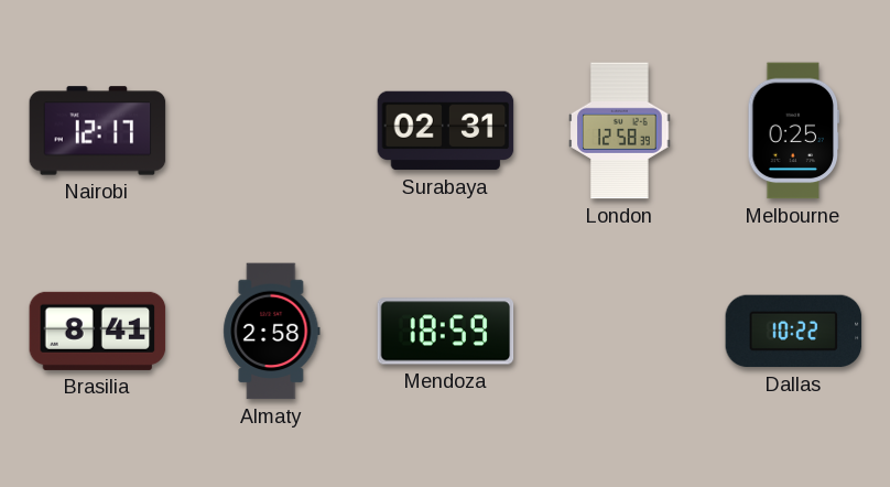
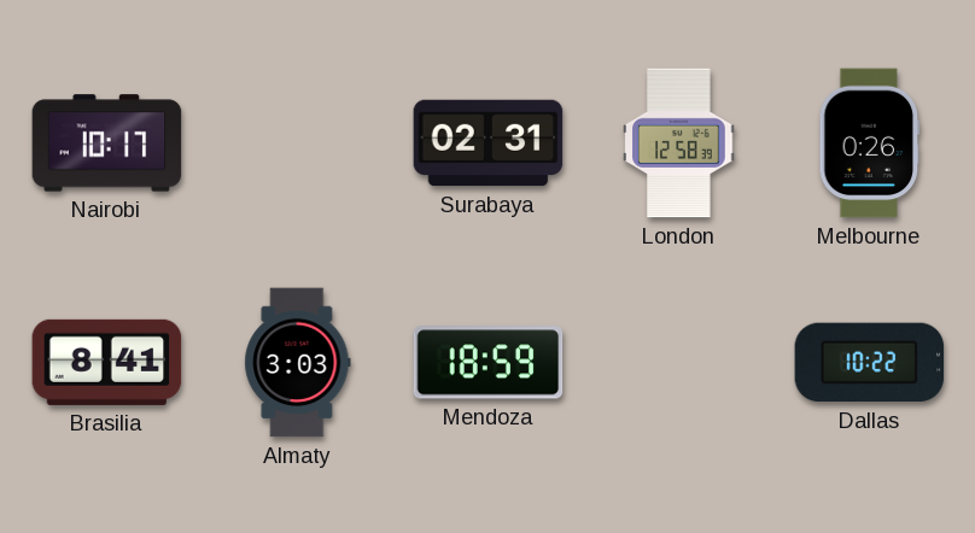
Nairobi: 12:17 -> 10:17 (107, 143)
Melbourne: 0:25 -> 0:26 (870, 143)
Almaty: 2:58 -> 3:03 (298, 363)
